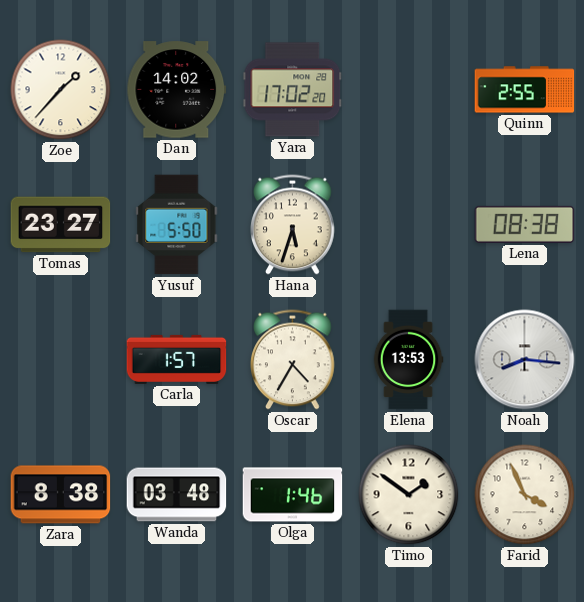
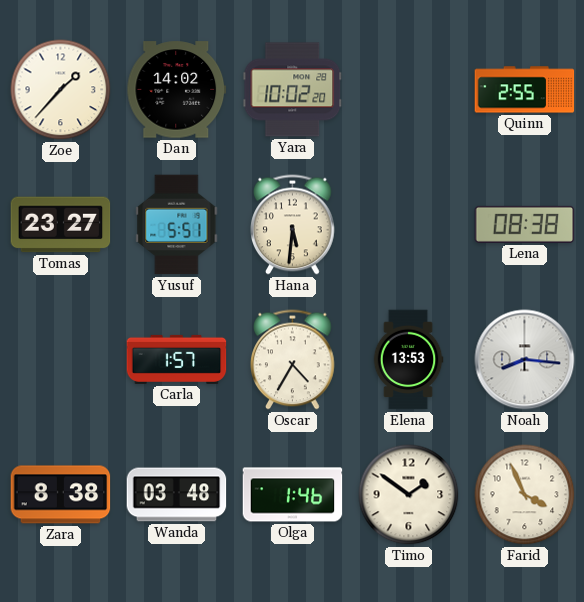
Yara: 17:02 -> 10:02 (293, 90)
Yusuf: 5:50 -> 5:51 (177, 225)
Hana: 5:33 -> 5:31 (293, 225)
